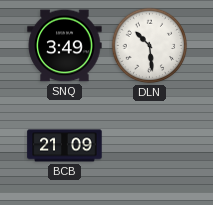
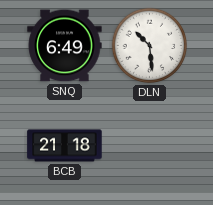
SNQ: 3:49 -> 6:49 (65, 46)
BCB: 21:09 -> 21:18 (65, 146)
